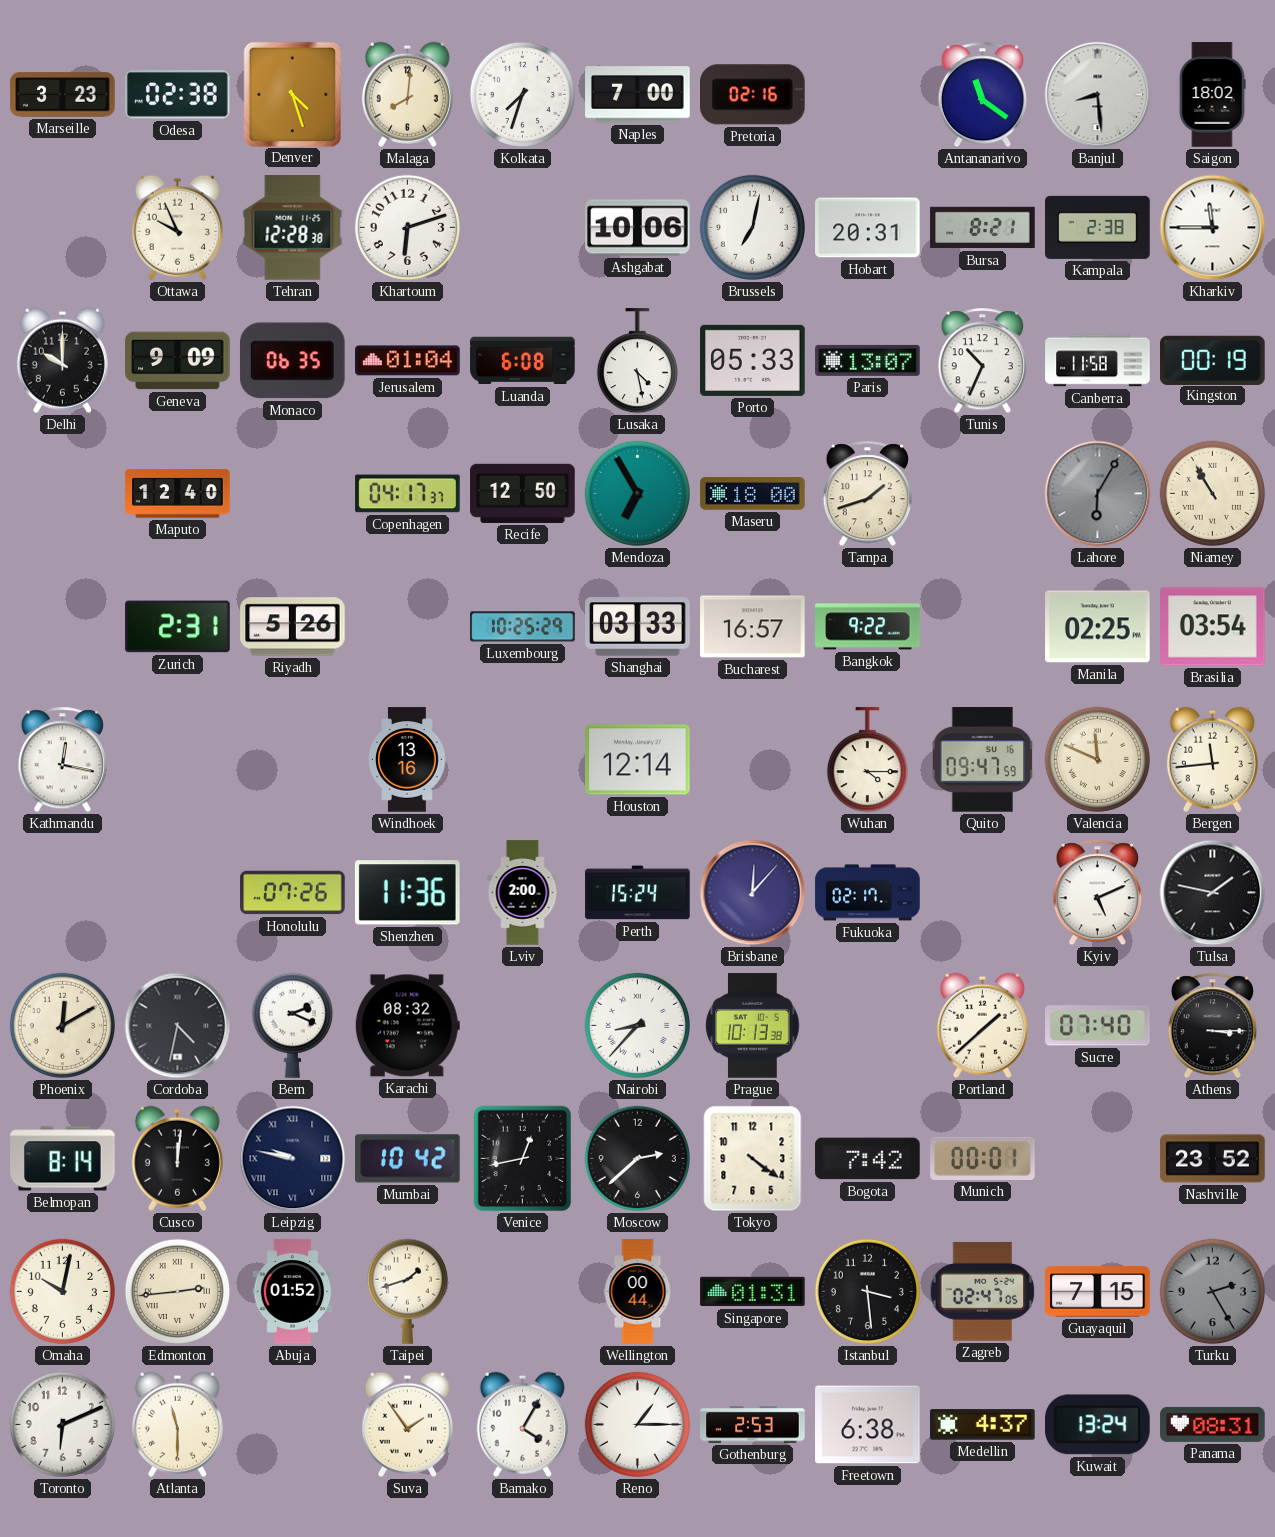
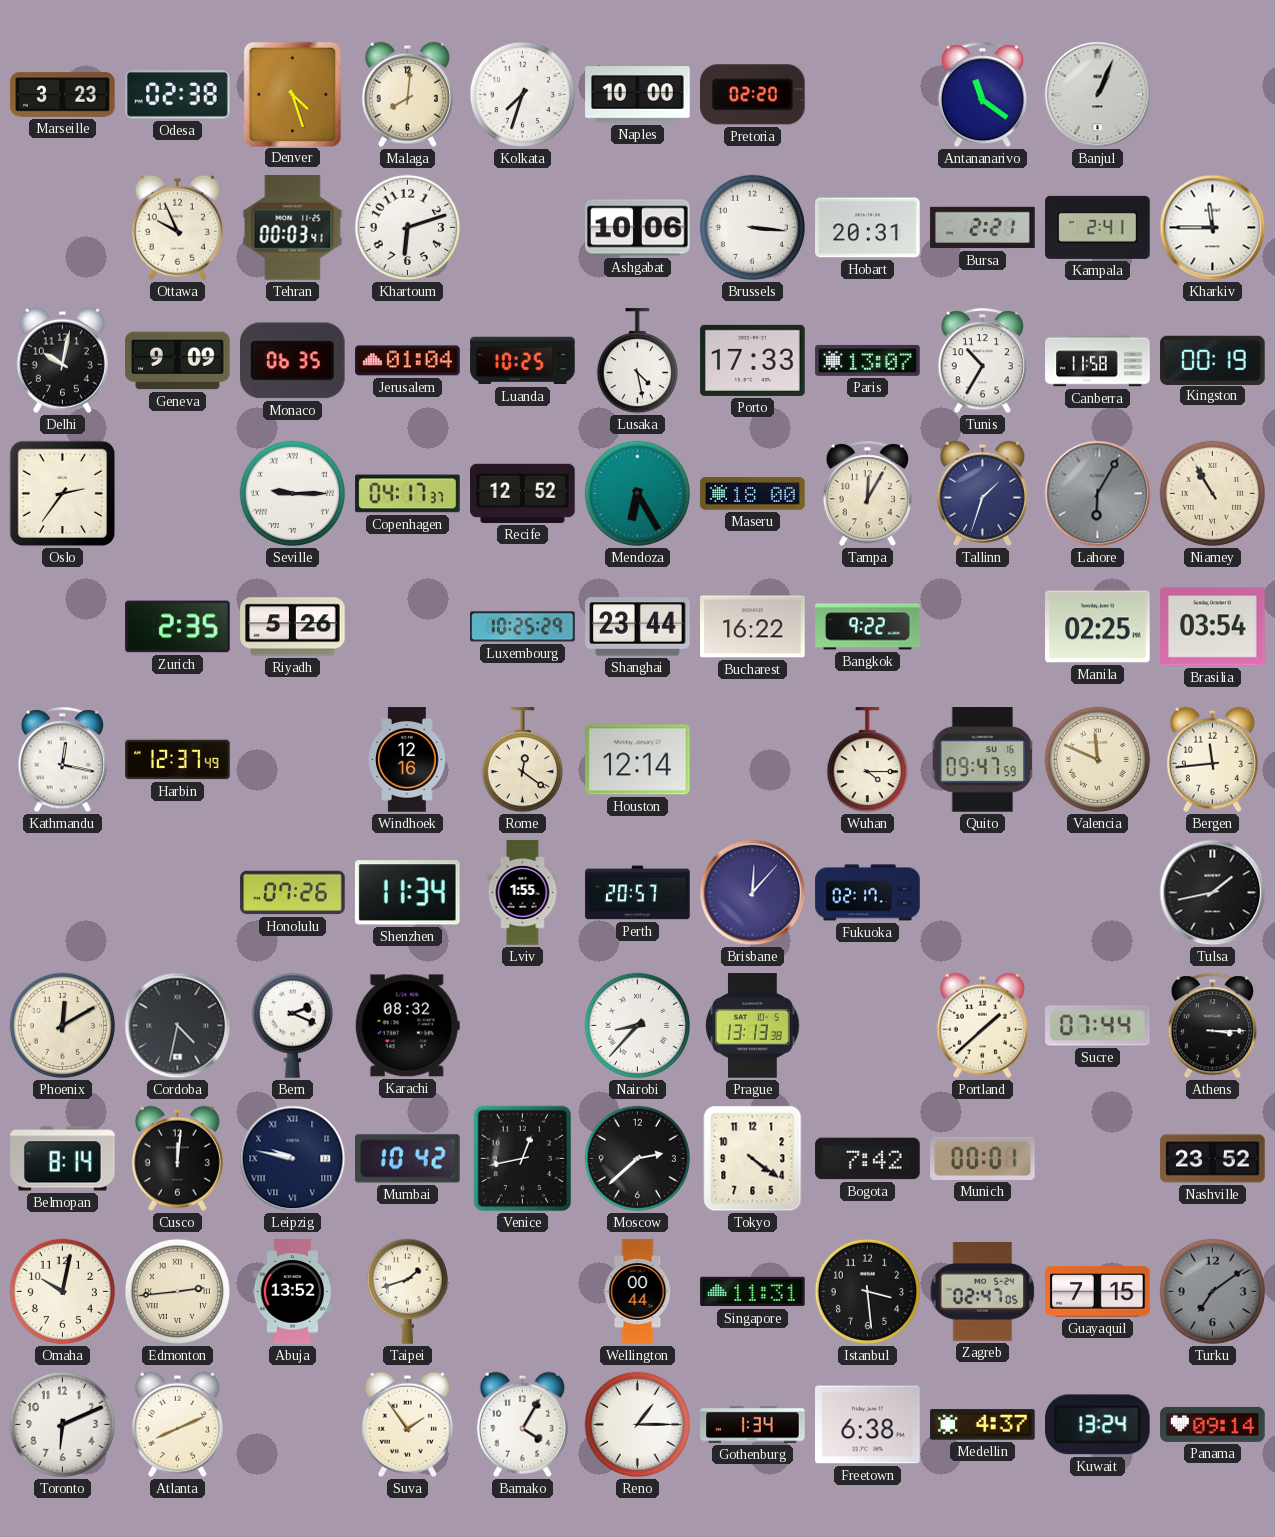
Naples: 7:00 -> 10:00 (638, 95)
Pretoria: 02:16 -> 02:20 (753, 95)
Banjul: 8:29 -> 1:04 (1098, 95)
Saigon: 18:02 -> none (1212, 95)
Tehran: 12:28 -> 00:03 (293, 228)
Brussels: 7:02 -> 3:16 (752, 227)
Bursa: 8:21 -> 2:21 (983, 228)
Kampala: 2:38 -> 2:41 (1098, 227)
Delhi: 10:00 -> 10:02 (62, 360)
Luanda: 6:08 -> 10:25 (523, 361)
Porto: 05:33 -> 17:33 (753, 360)
Tunis: 10:34 -> 10:35 (982, 361)
Oslo: none -> 2:36 (63, 494)
Maputo: 12:40 -> none (178, 494)
Seville: none -> 9:15 (292, 493)
Recife: 12:50 -> 12:52 (523, 493)
Mendoza: 6:55 -> 6:25 (637, 493)
Tampa: 1:42 -> 12:05 (867, 494)
Tallinn: none -> 1:33 (982, 493)
Zurich: 2:31 -> 2:35 (178, 627)
Shanghai: 03:33 -> 23:44 (638, 627)
Bucharest: 16:57 -> 16:22 (753, 627)
Harbin: none -> 12:37 (178, 760)
Windhoek: 13:16 -> 12:16 (408, 760)
Rome: none -> 12:21 (522, 760)
Shenzhen: 11:36 -> 11:34 (407, 893)
Lviv: 2:00 -> 1:55 (523, 893)
Perth: 15:24 -> 20:57 (638, 893)
Kyiv: 5:11 -> none (1097, 893)
Tulsa: 1:47 -> 1:43 (1213, 893)
Prague: 10:13 -> 13:13 (753, 1026)
Sucre: 07:40 -> 07:44 (1098, 1026)
Abuja: 01:52 -> 13:52 (293, 1292)
Singapore: 01:31 -> 11:31 (753, 1292)
Turku: 2:25 -> 7:09 (1212, 1291)
Atlanta: 11:30 -> 8:11 (177, 1424)
Gothenburg: 2:53 -> 1:34 (753, 1425)
Panama: 08:31 -> 09:14 (1213, 1424)
